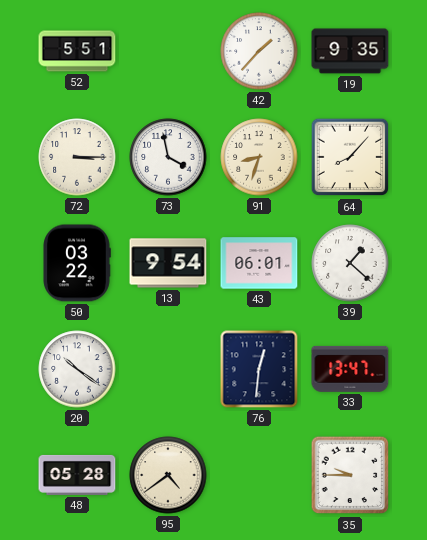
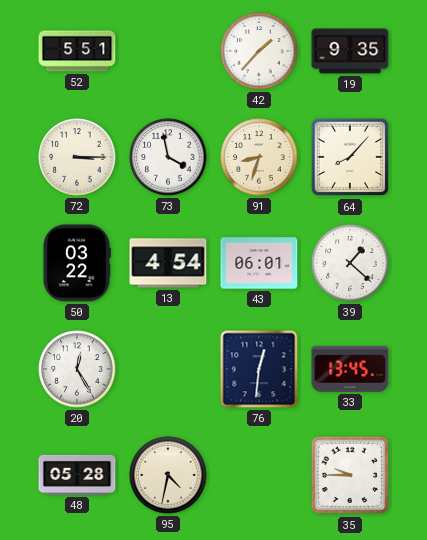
13: 9:54 -> 4:54 (168, 263)
20: 10:21 -> 12:25 (77, 369)
33: 13:47 -> 13:45 (350, 369)
95: 4:39 -> 4:32 (168, 475)
